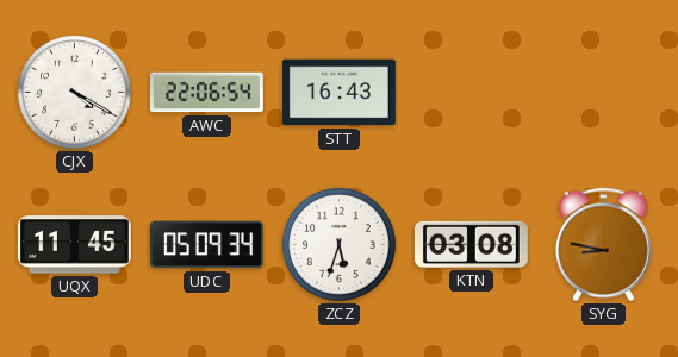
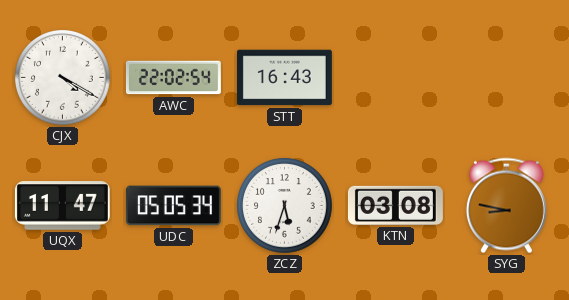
AWC: 22:06 -> 22:02 (173, 78)
UQX: 11:45 -> 11:47 (62, 206)
UDC: 05:09 -> 05:05 (173, 206)
